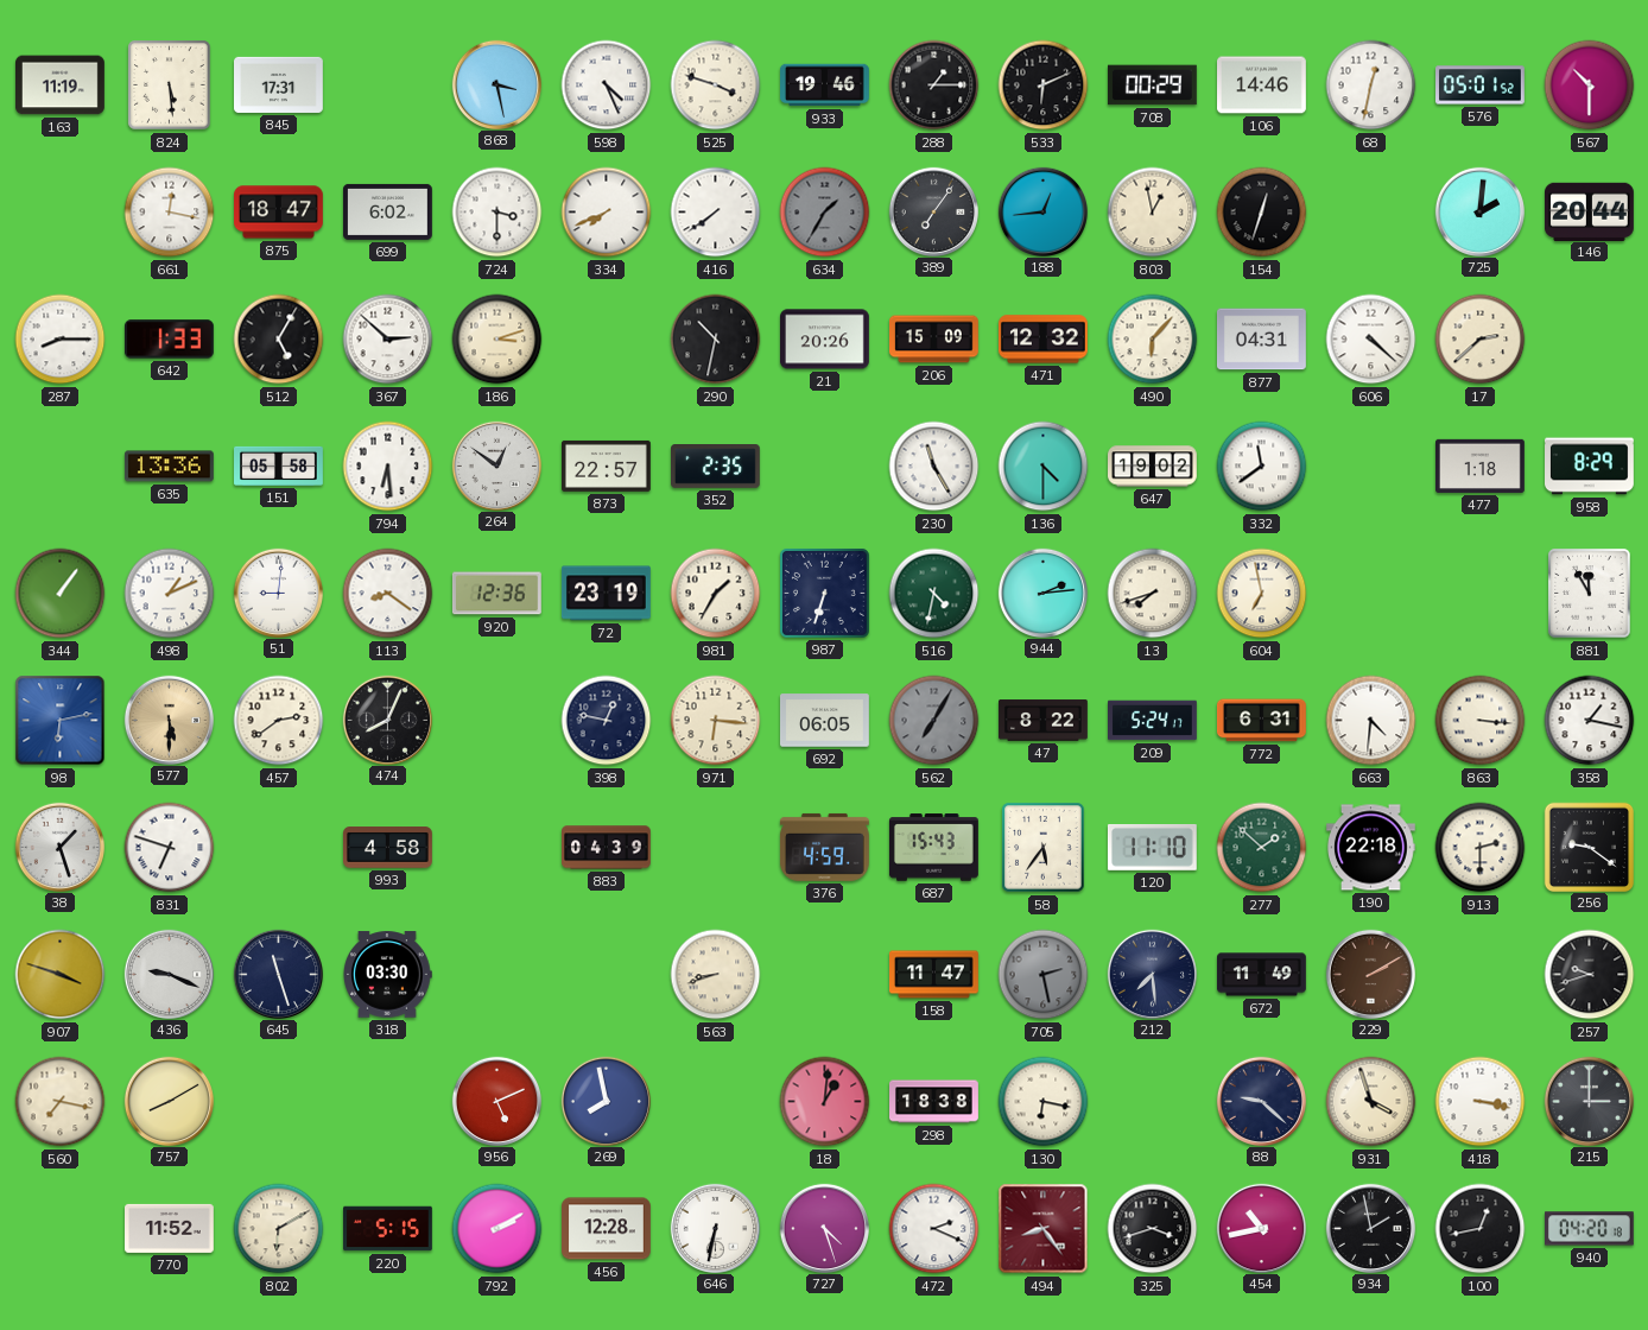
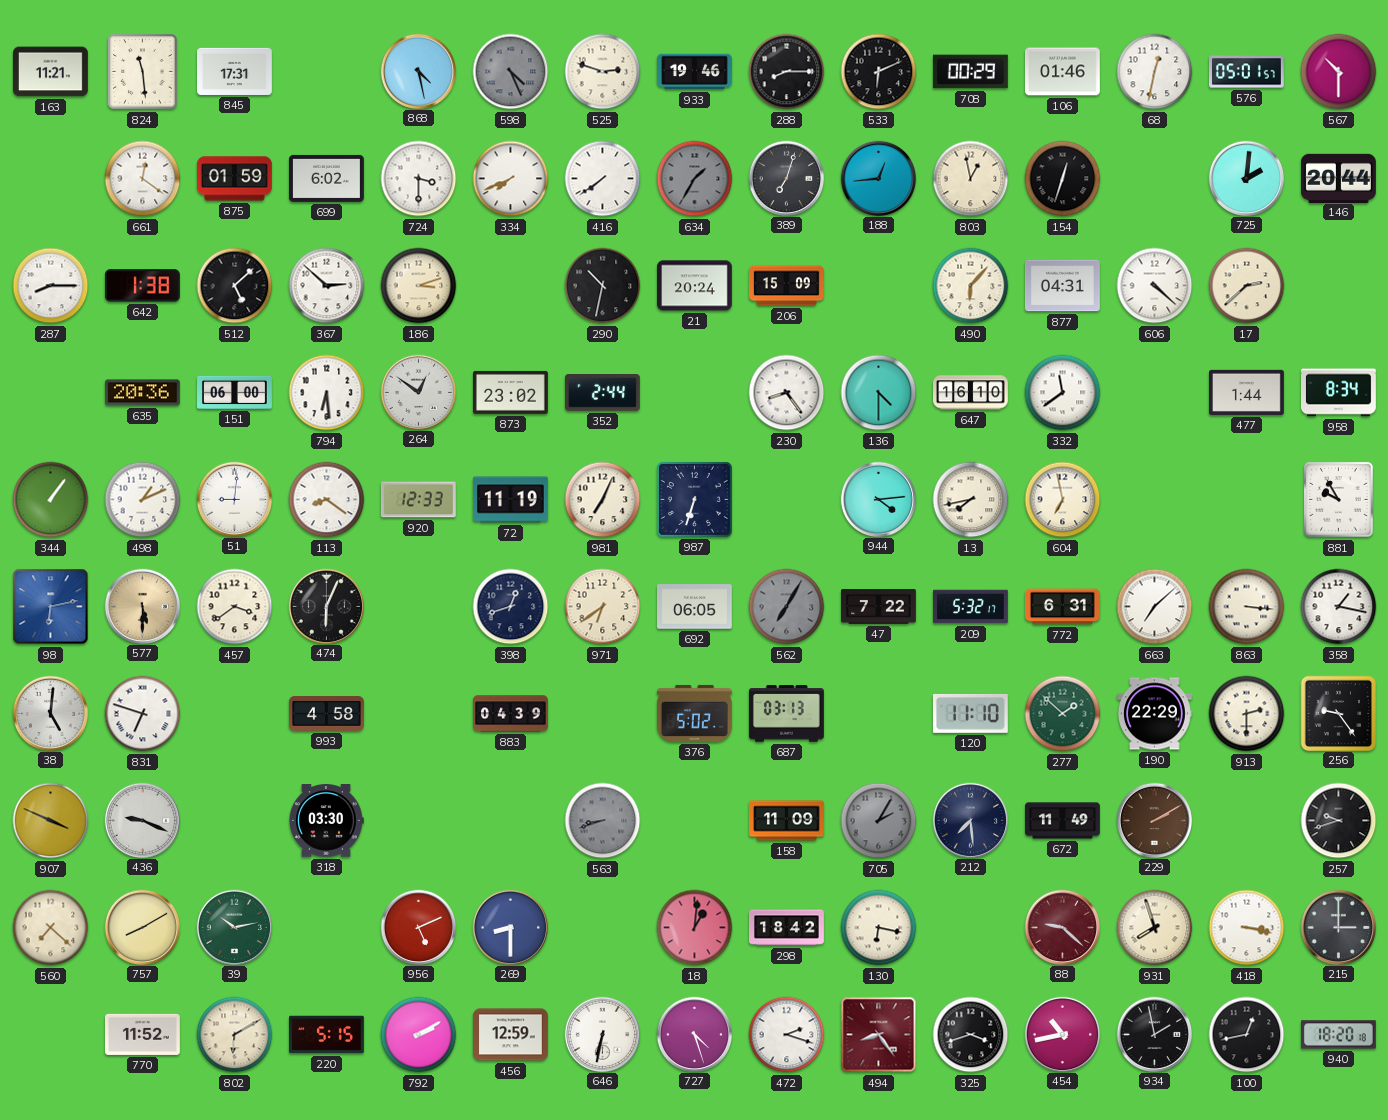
163: 11:19 -> 11:21 (51, 72)
824: 5:29 -> 11:29 (143, 72)
868: 3:28 -> 4:28 (418, 71)
598 dial: white -> grey (511, 72)
525: 3:48 -> 2:48 (603, 72)
288: 1:15 -> 8:15 (787, 72)
106: 14:46 -> 01:46 (1063, 72)
576: 05:01:52 -> 05:01:57 (1247, 72)
661: 12:17 -> 12:21 (143, 179)
875: 18:47 -> 01:59 (235, 179)
389: 7:06 -> 7:03 (786, 178)
642: 1:33 -> 1:38 (142, 286)
512: 5:05 -> 5:08 (235, 286)
21: 20:26 -> 20:24 (695, 286)
471: 12:32 -> none (1044, 340)
635: 13:36 -> 20:36 (142, 393)
151: 05:58 -> 06:00 (235, 392)
873: 22:57 -> 23:02 (511, 392)
352: 2:35 -> 2:44 (603, 393)
230: 11:25 -> 8:24 (787, 393)
647: 19:02 -> 16:10 (971, 393)
477: 1:18 -> 1:44 (1247, 392)
958: 8:29 -> 8:34 (1339, 393)
920: 12:36 -> 12:33 (418, 500)
72: 23:19 -> 11:19 (510, 500)
981: 1:35 -> 7:04 (603, 500)
516: 4:32 -> none (934, 594)
944: 2:14 -> 4:14 (878, 499)
13: 7:42 -> 7:43 (971, 500)
881: 11:55 -> 9:55 (1339, 500)
457: 2:39 -> 3:39 (235, 607)
474: 8:04 -> 6:04 (326, 606)
398: 12:47 -> 12:42 (511, 607)
971: 6:16 -> 6:39 (603, 607)
47: 8:22 -> 7:22 (879, 607)
209: 5:24 -> 5:32 (971, 607)
663: 4:31 -> 7:08 (1155, 607)
38: 1:27 -> 5:01 (50, 713)
376: 4:59 -> 5:02 (694, 713)
687: 15:43 -> 03:13 (786, 714)
58: 5:36 -> none (1044, 848)
190: 22:18 -> 22:29 (1155, 714)
256: 9:21 -> 9:24 (1338, 713)
907: 3:48 -> 3:49 (51, 821)
645: 11:27 -> none (278, 974)
563 dial: cream -> grey (603, 821)
158: 11:47 -> 11:09 (787, 821)
705: 2:28 -> 2:05 (879, 821)
560: 7:17 -> 7:22 (51, 928)
39: none -> 10:13 (234, 927)
269: 7:58 -> 8:30 (510, 927)
298: 18:38 -> 18:42 (787, 928)
88 dial: navy -> burgundy (1062, 927)
931: 3:57 -> 7:57 (1155, 928)
456: 12:28 -> 12:59 (511, 1035)
472: 2:19 -> 2:18 (787, 1035)
940: 04:20 -> 18:20 (1338, 1035)
